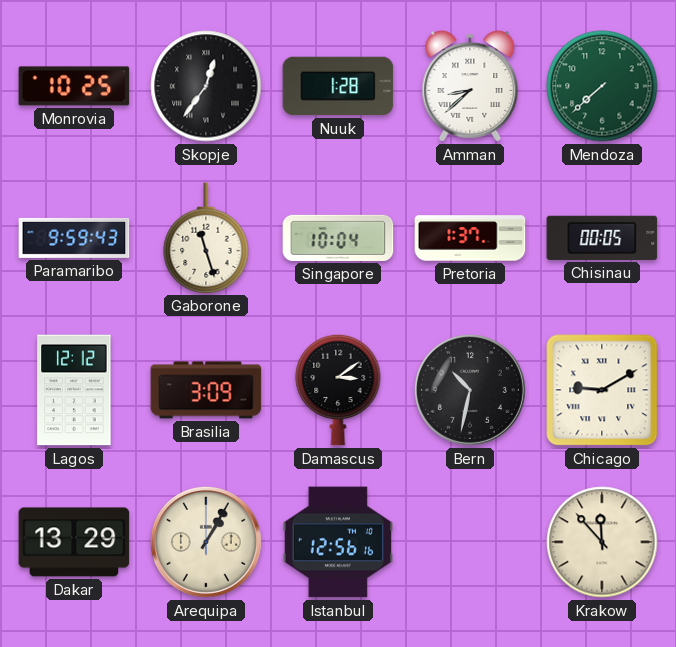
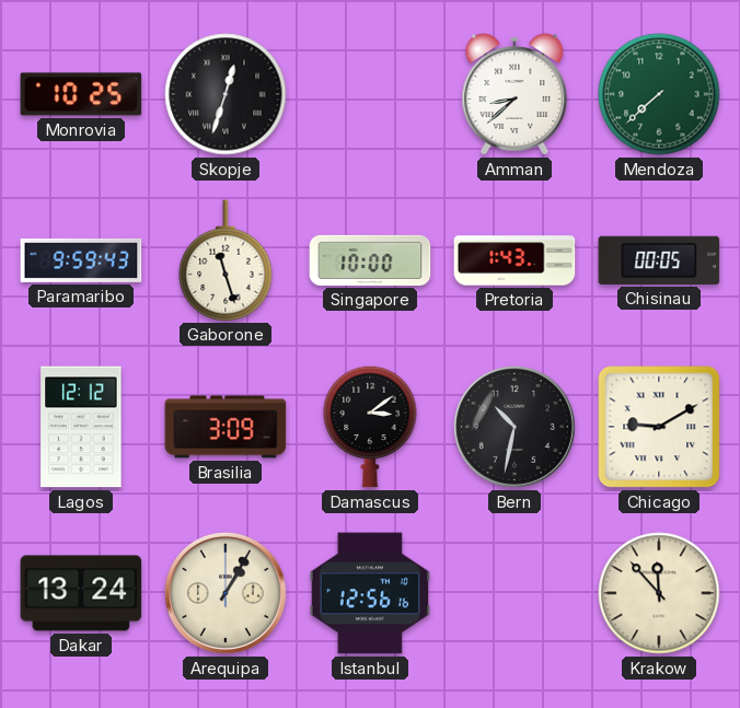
Skopje: 12:36 -> 12:33 (226, 94)
Nuuk: 1:28 -> none (338, 86)
Singapore: 10:04 -> 10:00 (370, 260)
Pretoria: 1:37 -> 1:43 (514, 260)
Dakar: 13:29 -> 13:24 (81, 593)
